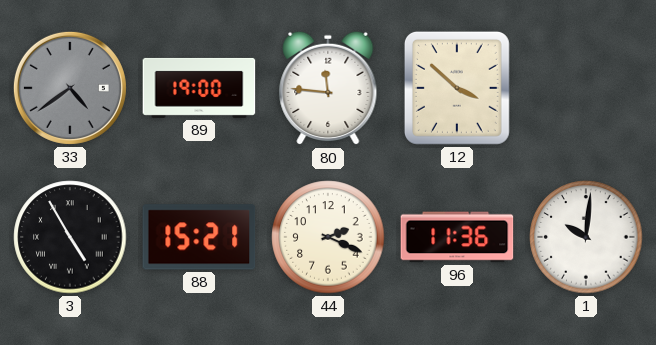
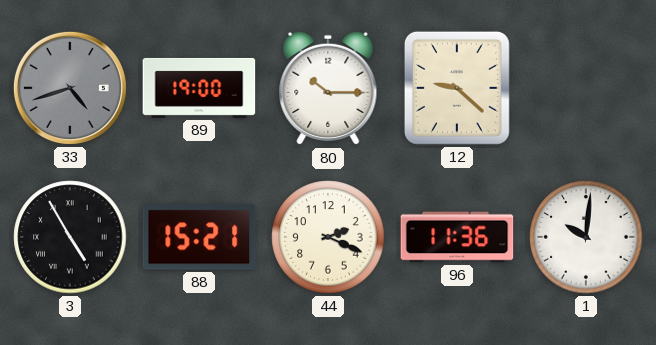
33: 4:39 -> 4:42 (70, 88)
80: 11:46 -> 10:15 (328, 88)
12: 3:52 -> 9:22 (457, 88)
